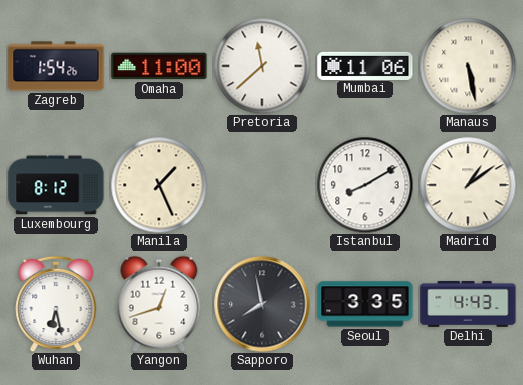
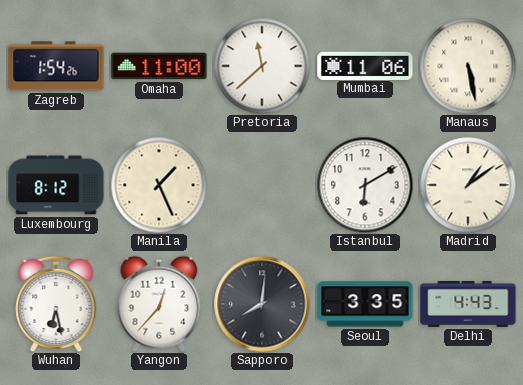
Istanbul: 8:10 -> 6:10 (365, 185)
Yangon: 12:42 -> 12:37 (159, 304)
Sapporo: 7:58 -> 8:01 (262, 304)
